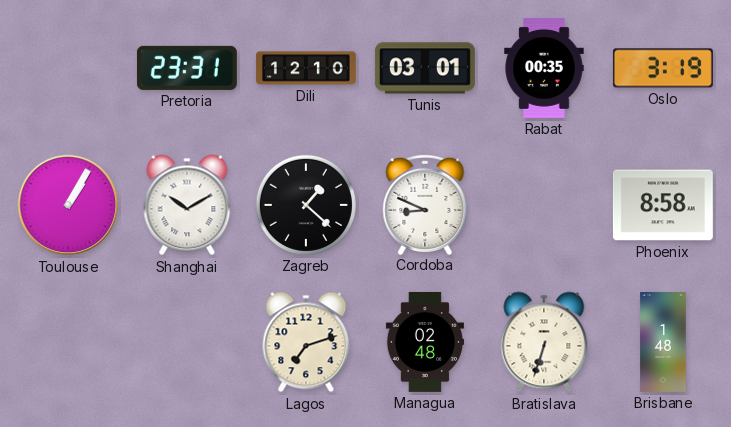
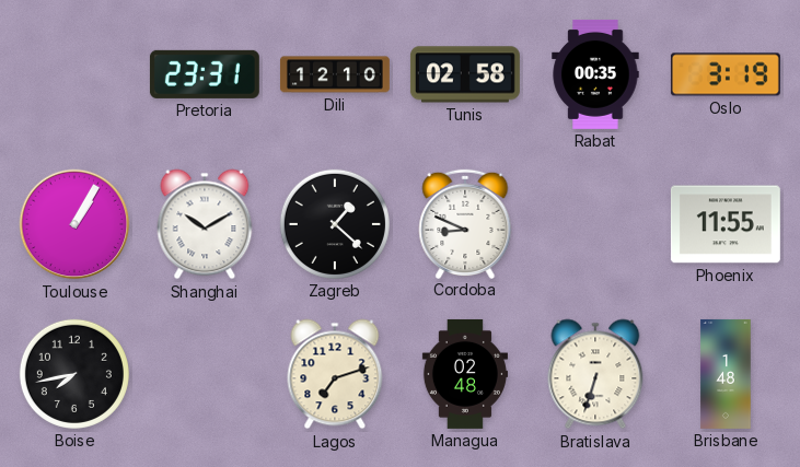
Tunis: 03:01 -> 02:58 (465, 74)
Phoenix: 8:58 -> 11:55 (726, 224)
Boise: none -> 7:43 (74, 374)
